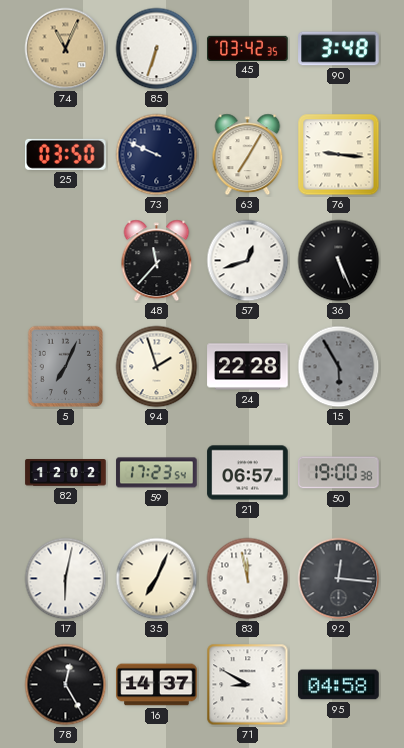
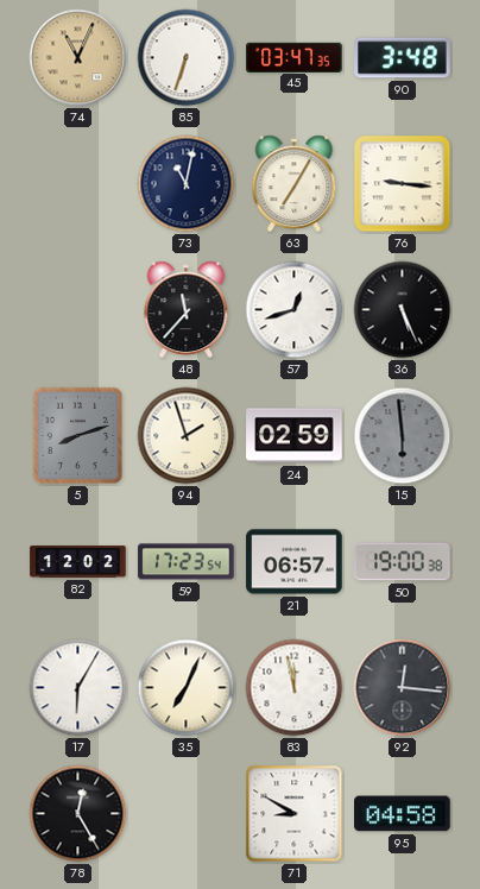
45: 03:42 -> 03:47 (295, 57)
25: 03:50 -> none (66, 154)
73: 9:49 -> 11:02 (187, 184)
5: 7:04 -> 8:12 (78, 436)
24: 22:28 -> 02:59 (295, 436)
15: 5:55 -> 5:59 (403, 436)
17: 6:02 -> 6:05 (78, 688)
16: 14:37 -> none (157, 685)
